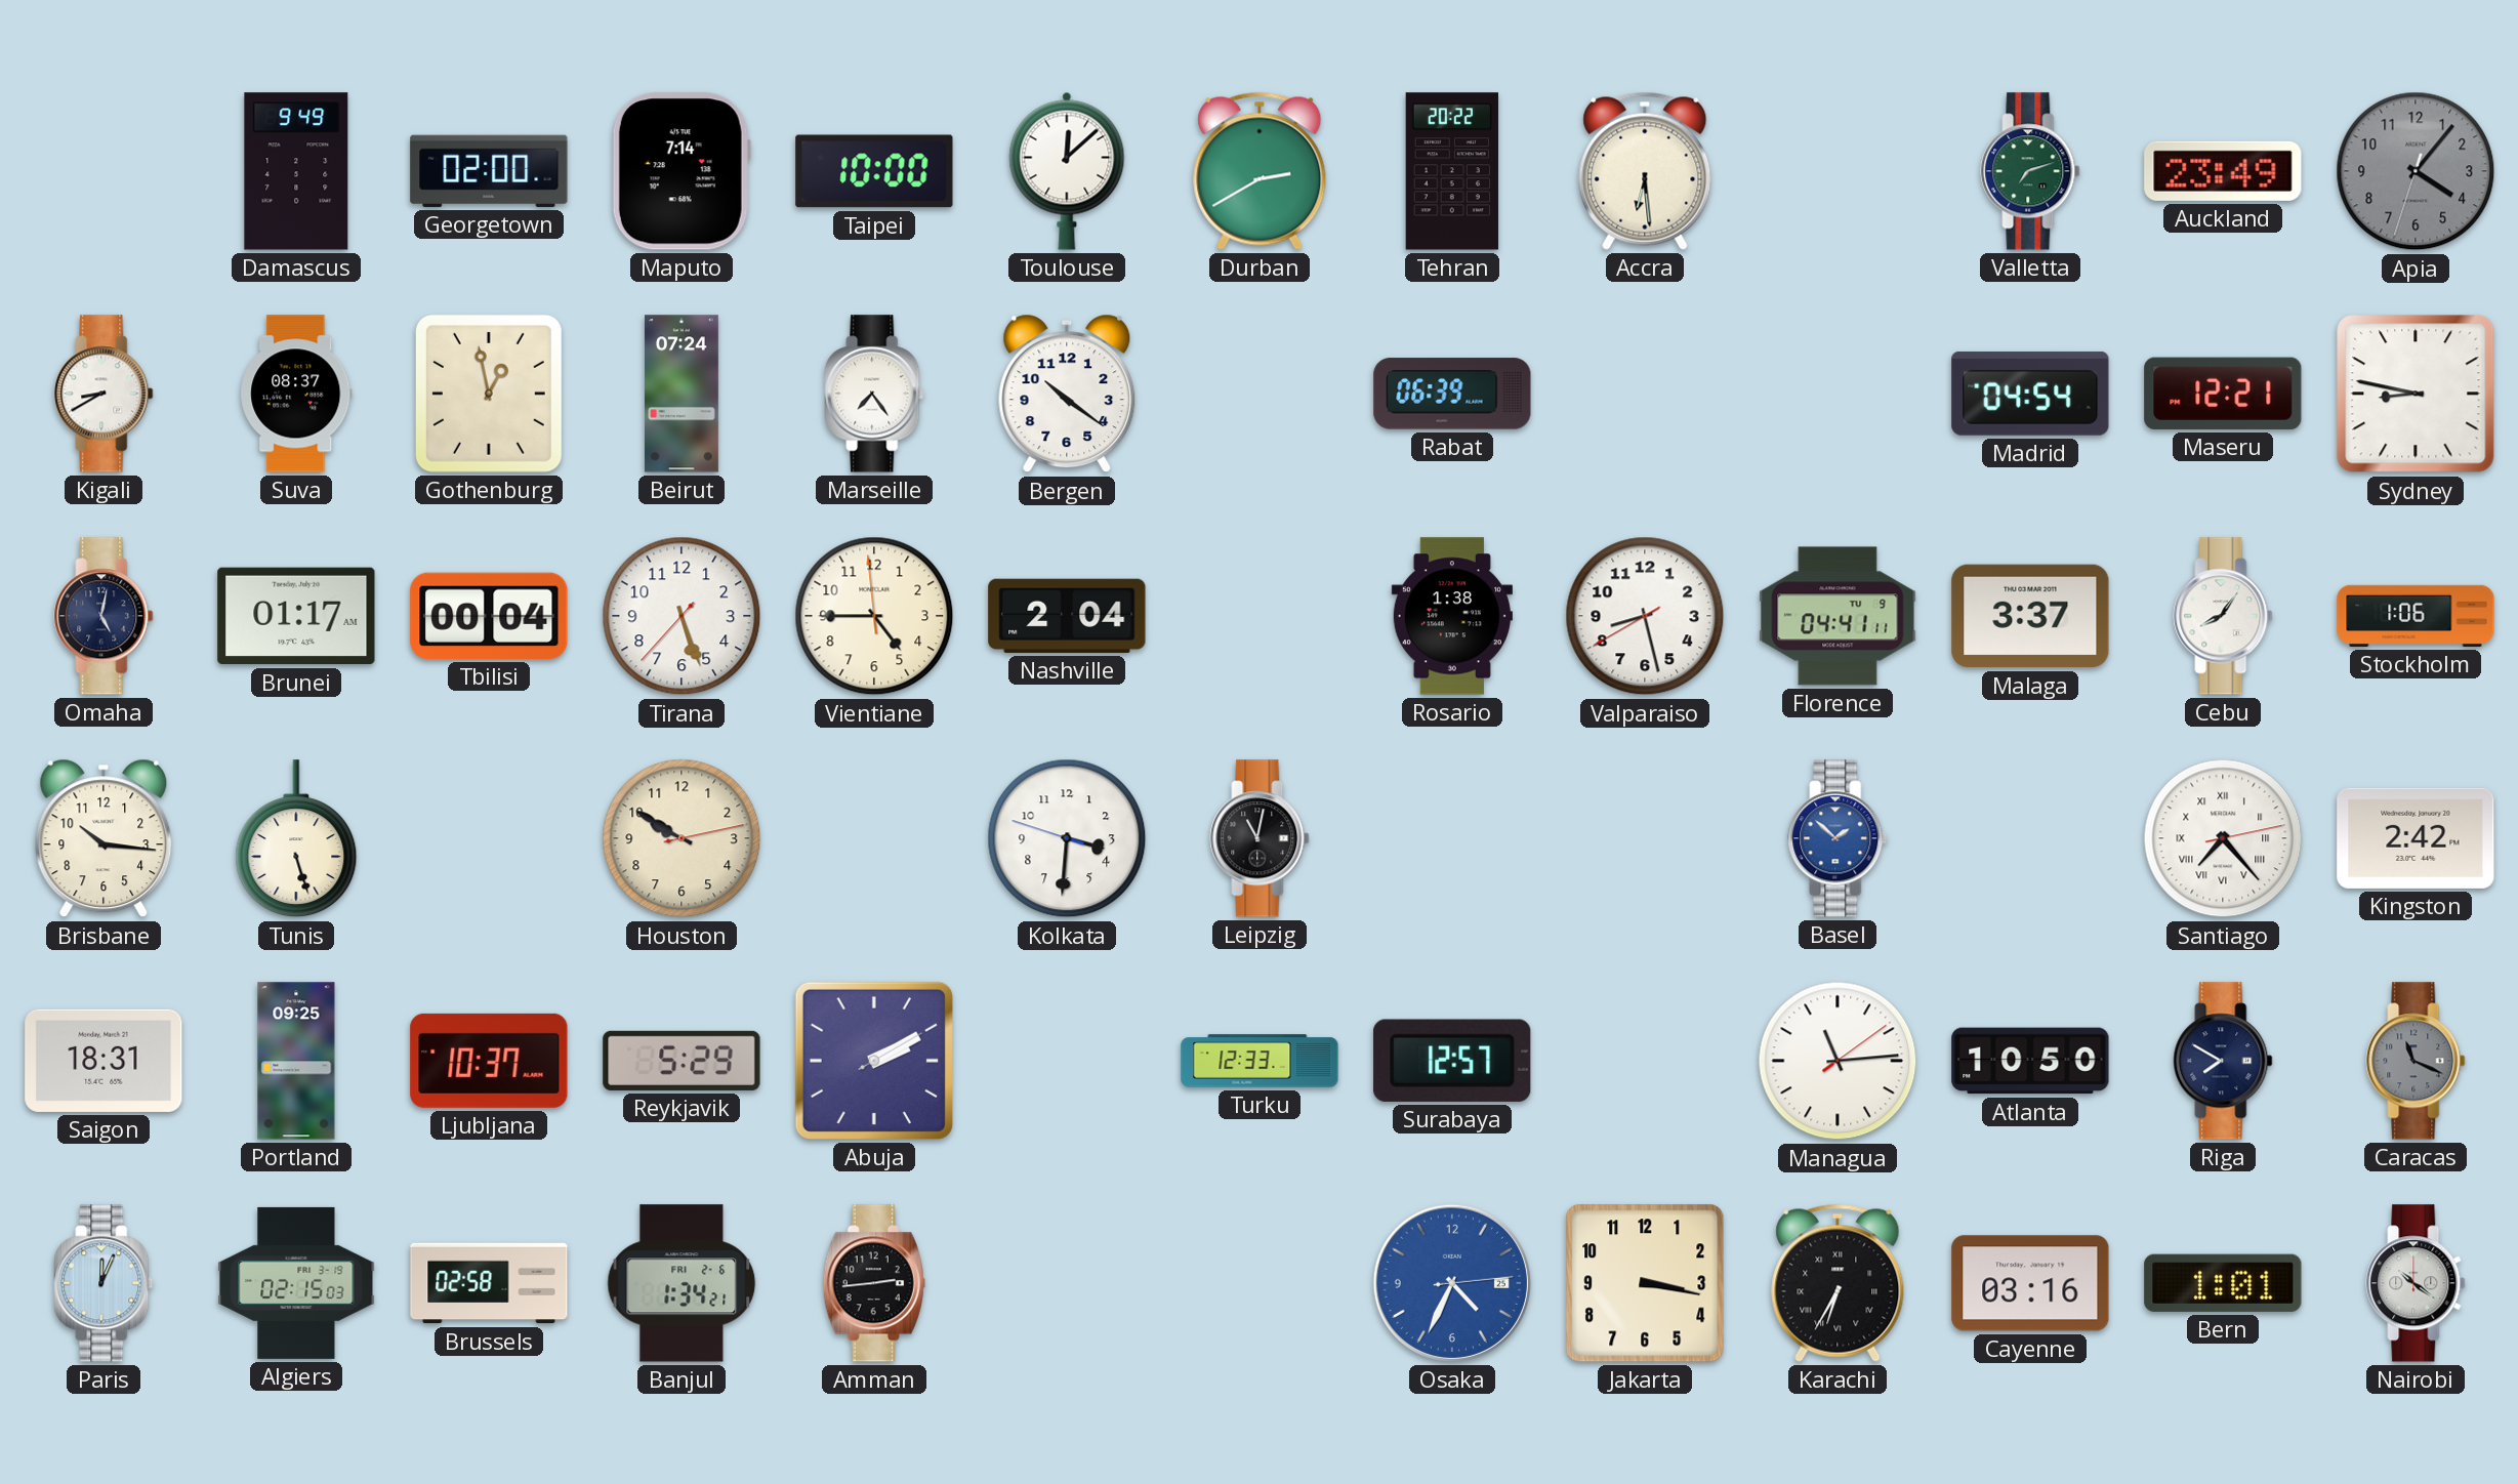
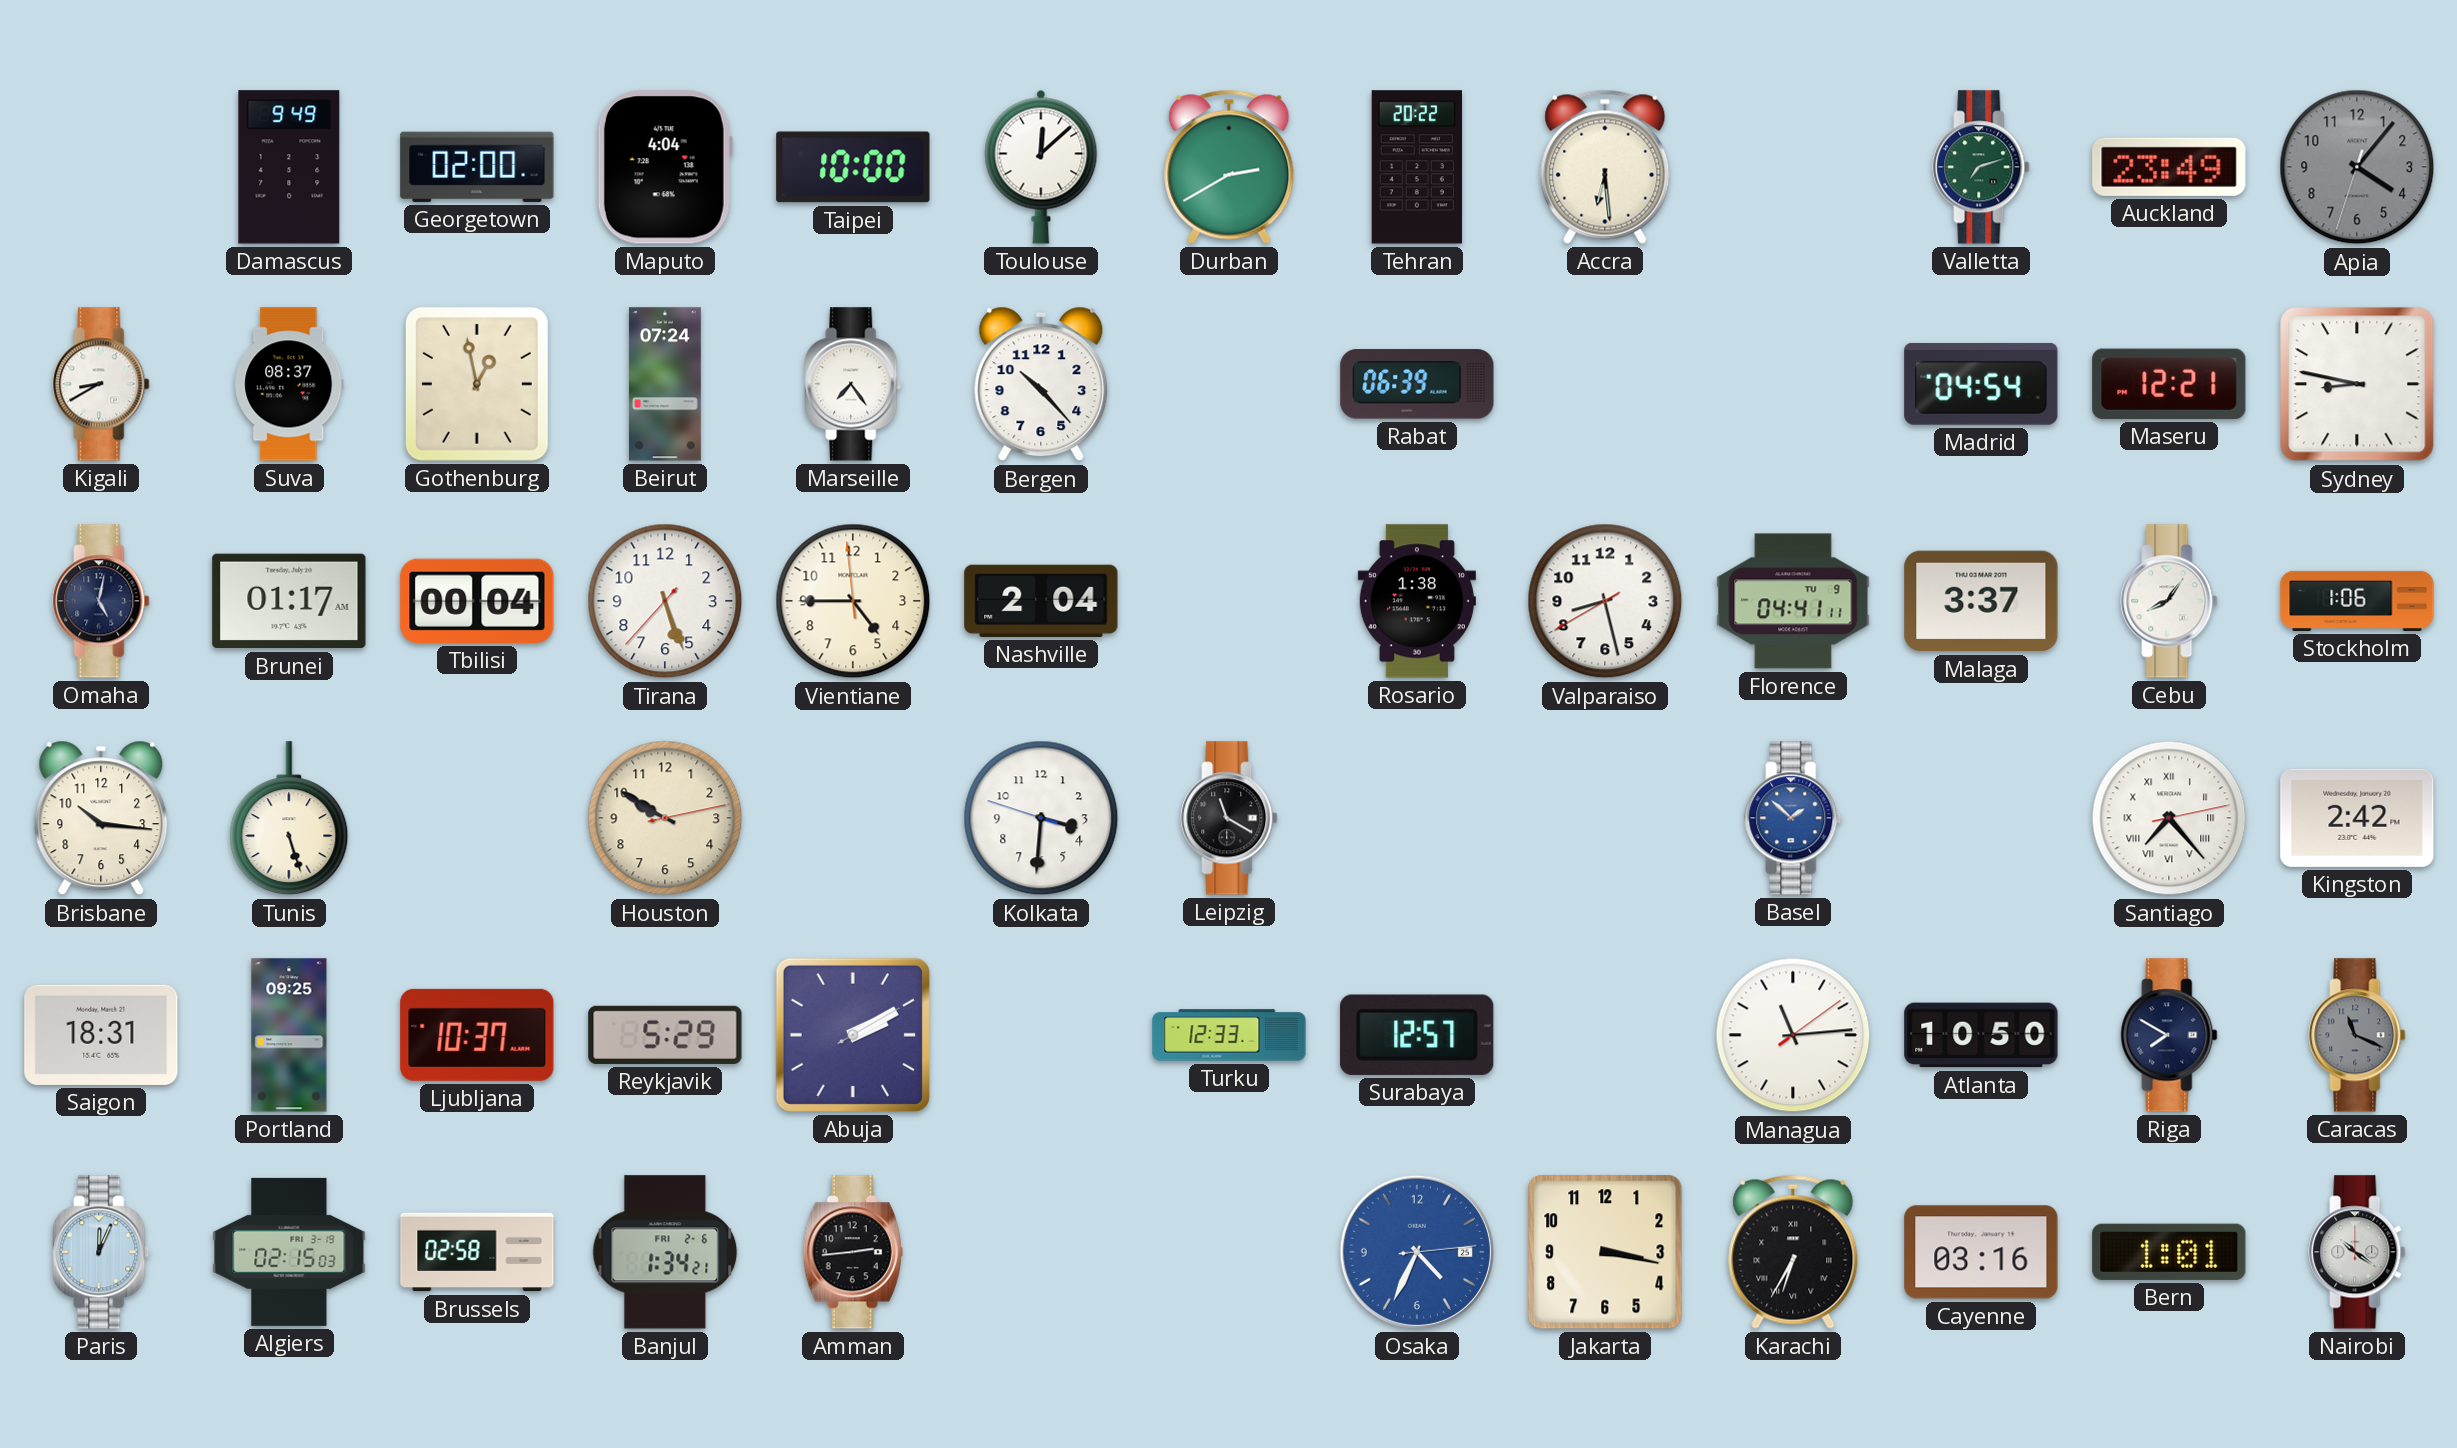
Maputo: 7:14 -> 4:04 (665, 167)
Bergen: 10:21 -> 10:23 (1041, 384)
Leipzig: 11:02 -> 11:20 (1229, 818)
